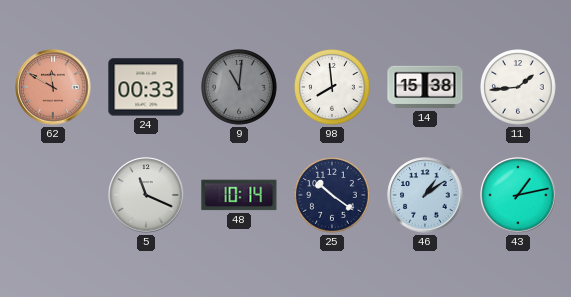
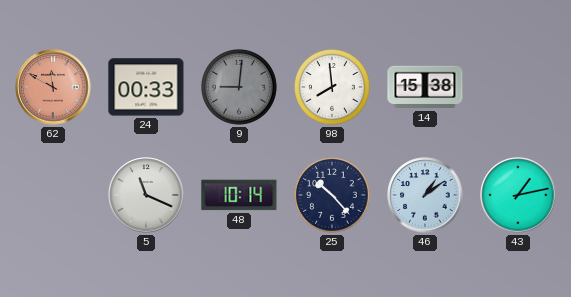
9: 11:01 -> 9:01 (240, 88)
11: 1:44 -> none (519, 88)
25: 10:21 -> 10:23 (333, 196)
